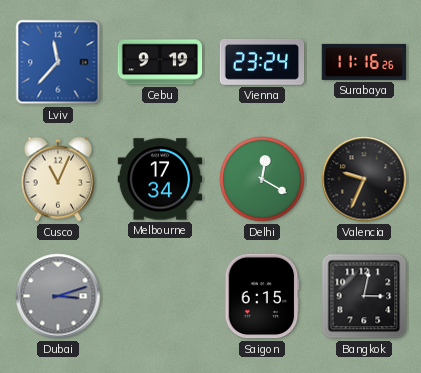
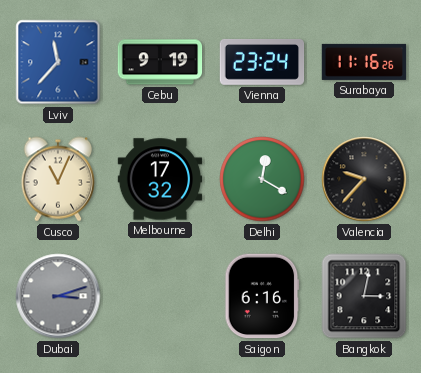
Melbourne: 17:34 -> 17:32 (160, 179)
Valencia: 9:34 -> 9:37 (364, 179)
Saigon: 6:15 -> 6:16 (262, 296)
